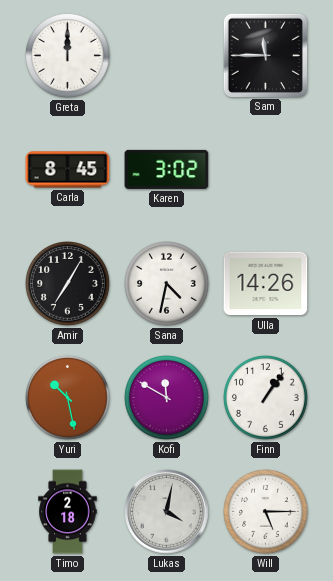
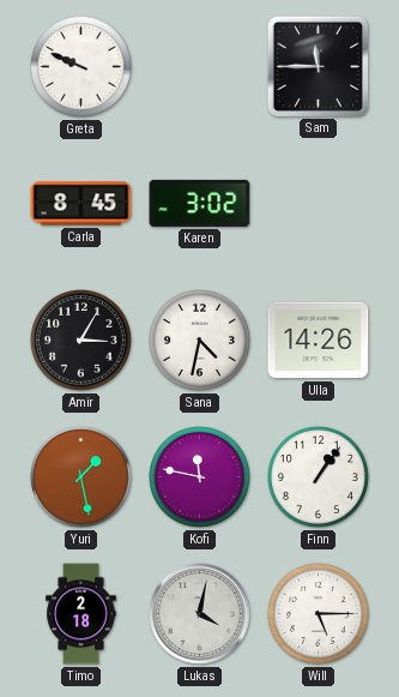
Greta: 12:00 -> 9:49 (81, 67)
Amir: 7:05 -> 3:05 (81, 341)
Yuri: 10:28 -> 1:28 (81, 477)
Kofi: 11:50 -> 11:47 (200, 477)
